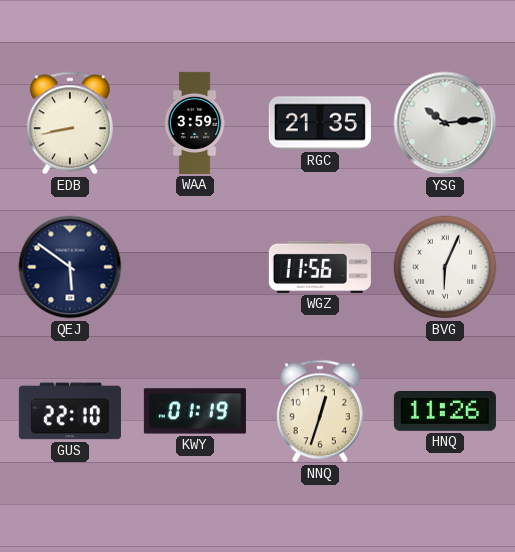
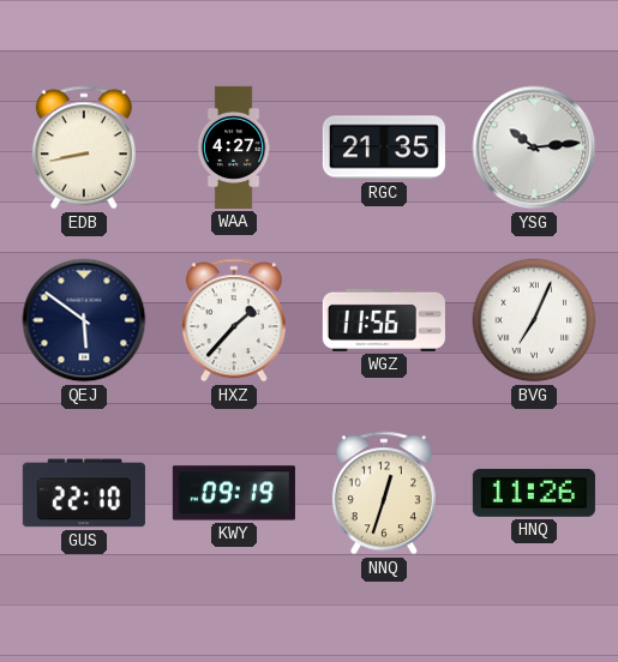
WAA: 3:59 -> 4:27 (234, 148)
HXZ: none -> 1:37 (234, 320)
BVG: 6:04 -> 7:04 (534, 320)
KWY: 01:19 -> 09:19 (234, 493)
